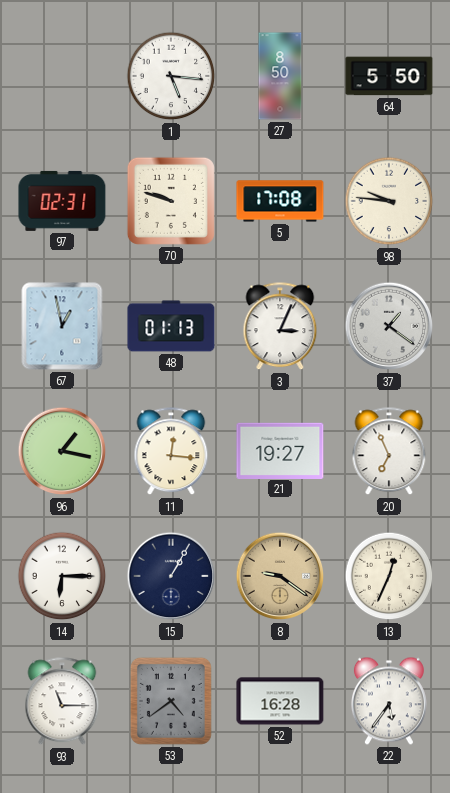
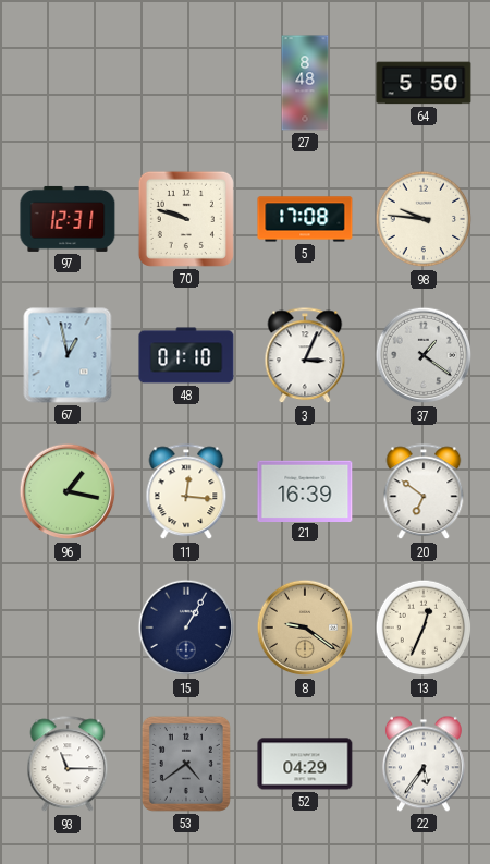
1: 5:16 -> none (171, 76)
27: 8:50 -> 8:48 (305, 83)
97: 02:31 -> 12:31 (68, 219)
48: 01:13 -> 01:10 (186, 355)
21: 19:27 -> 16:39 (305, 490)
20: 6:56 -> 6:51 (424, 492)
14: 6:15 -> none (62, 576)
52: 16:28 -> 04:29 (305, 764)
